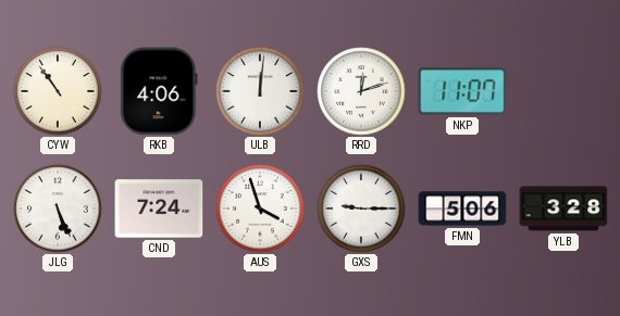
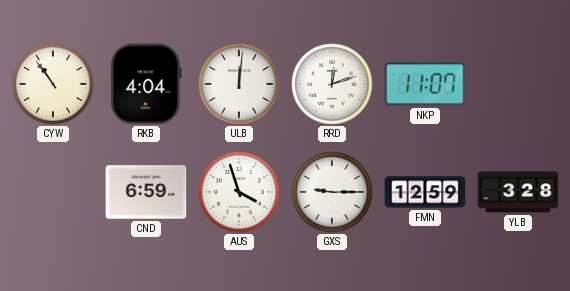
RKB: 4:06 -> 4:04 (146, 84)
JLG: 5:26 -> none (58, 208)
CND: 7:24 -> 6:59 (146, 192)
FMN: 5:06 -> 12:59 (425, 192)
